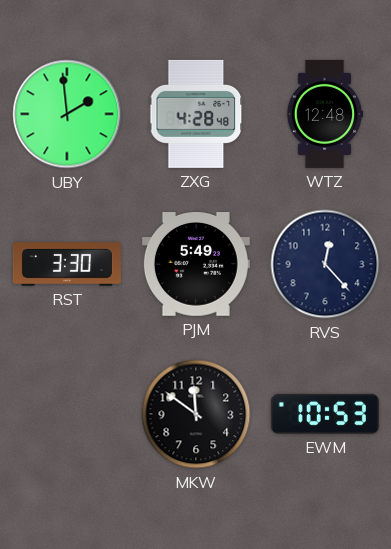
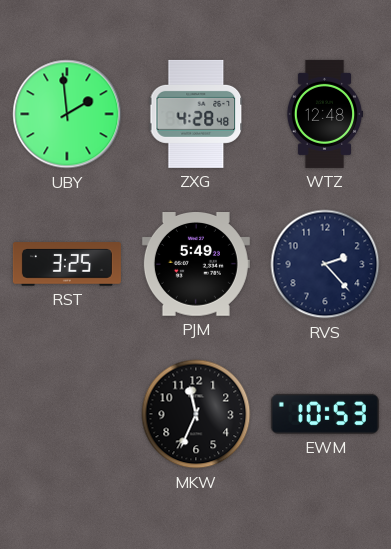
RST: 3:30 -> 3:25 (67, 264)
RVS: 12:23 -> 2:23 (325, 264)
MKW: 11:51 -> 11:34 (196, 414)
